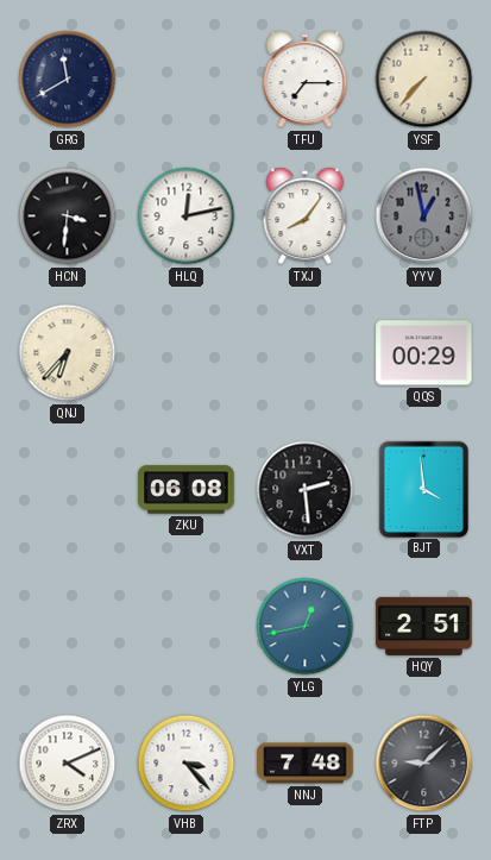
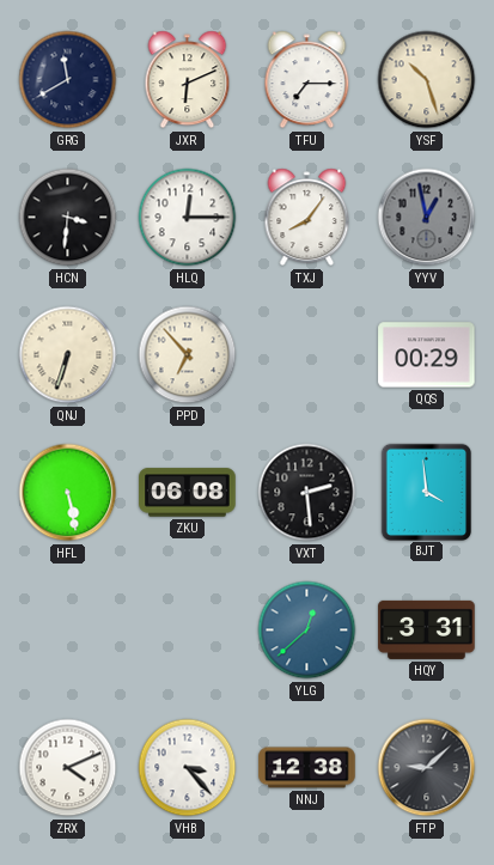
JXR: none -> 6:11 (188, 80)
YSF: 7:37 -> 10:27 (427, 80)
HLQ: 12:13 -> 12:15 (188, 218)
QNJ: 6:37 -> 6:33 (68, 355)
PPD: none -> 6:53 (188, 355)
HFL: none -> 5:28 (68, 493)
YLG: 12:43 -> 12:38 (307, 631)
HQY: 2:51 -> 3:31 (427, 629)
NNJ: 7:48 -> 12:38 (307, 768)
